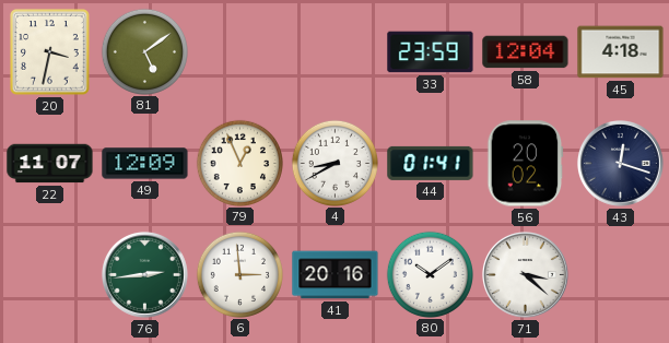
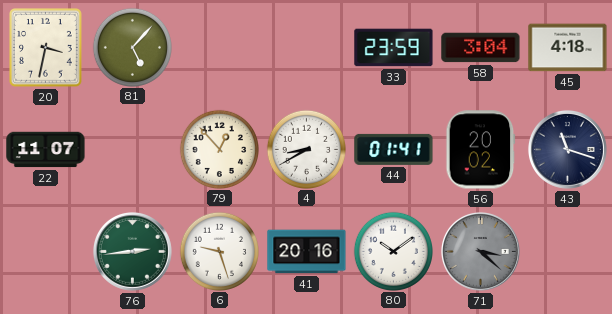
81: 5:09 -> 5:07 (132, 47)
58: 12:04 -> 3:04 (481, 48)
49: 12:09 -> none (145, 164)
79: 12:56 -> 12:53 (219, 149)
43: 12:18 -> 11:18 (567, 149)
6: 2:59 -> 9:27 (219, 251)
71 dial: white -> grey (480, 251)
